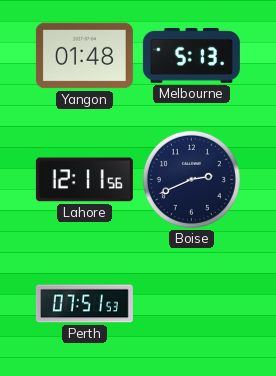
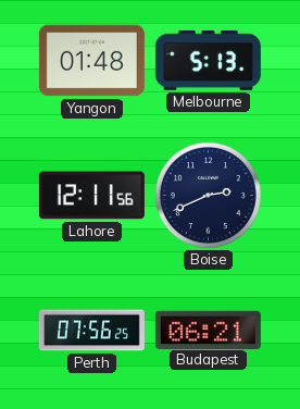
Perth: 07:51 -> 07:56 (91, 331)
Budapest: none -> 06:21 (208, 330)
